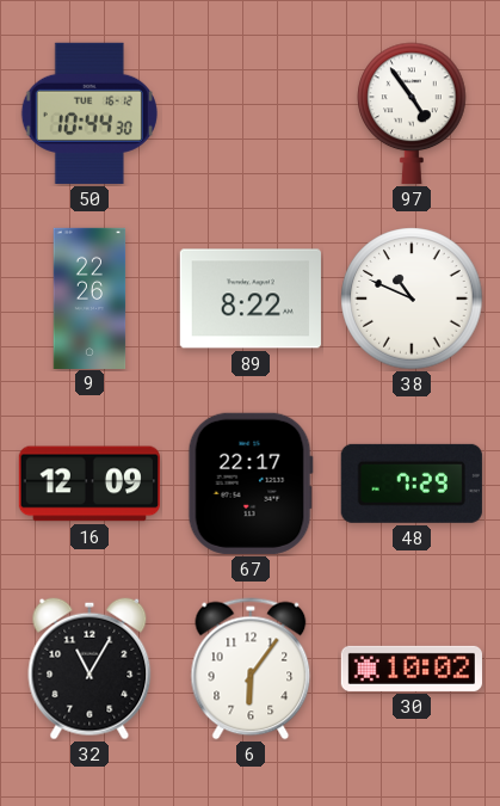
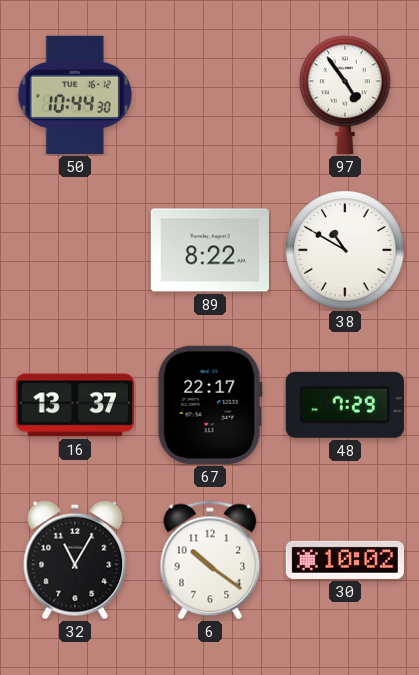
9: 22:26 -> none (89, 297)
38: 10:49 -> 10:50 (345, 250)
16: 12:09 -> 13:37 (75, 405)
6: 6:06 -> 10:21 (210, 560)
